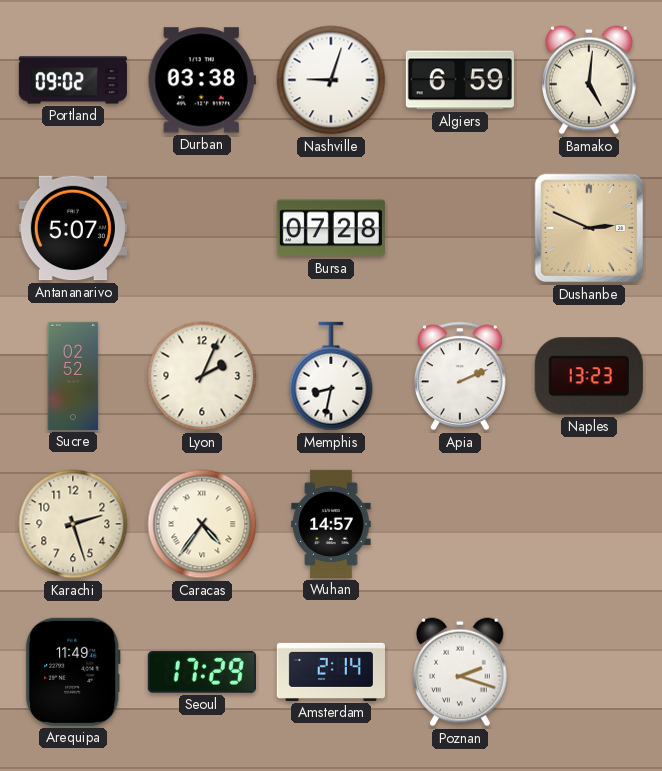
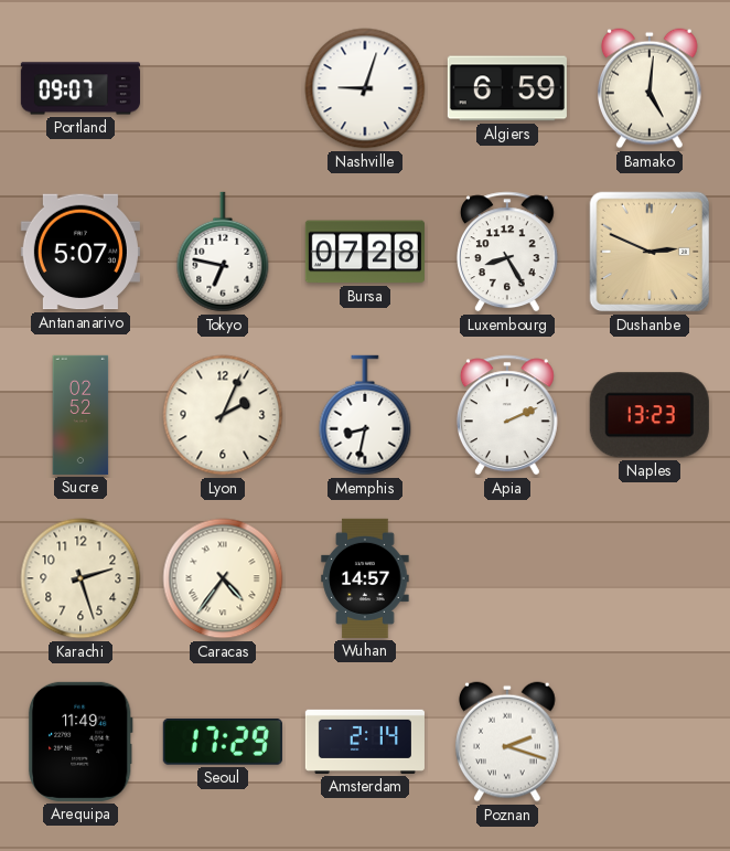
Portland: 09:02 -> 09:07 (80, 88)
Durban: 03:38 -> none (202, 80)
Tokyo: none -> 6:47 (223, 252)
Luxembourg: none -> 8:25 (507, 252)
